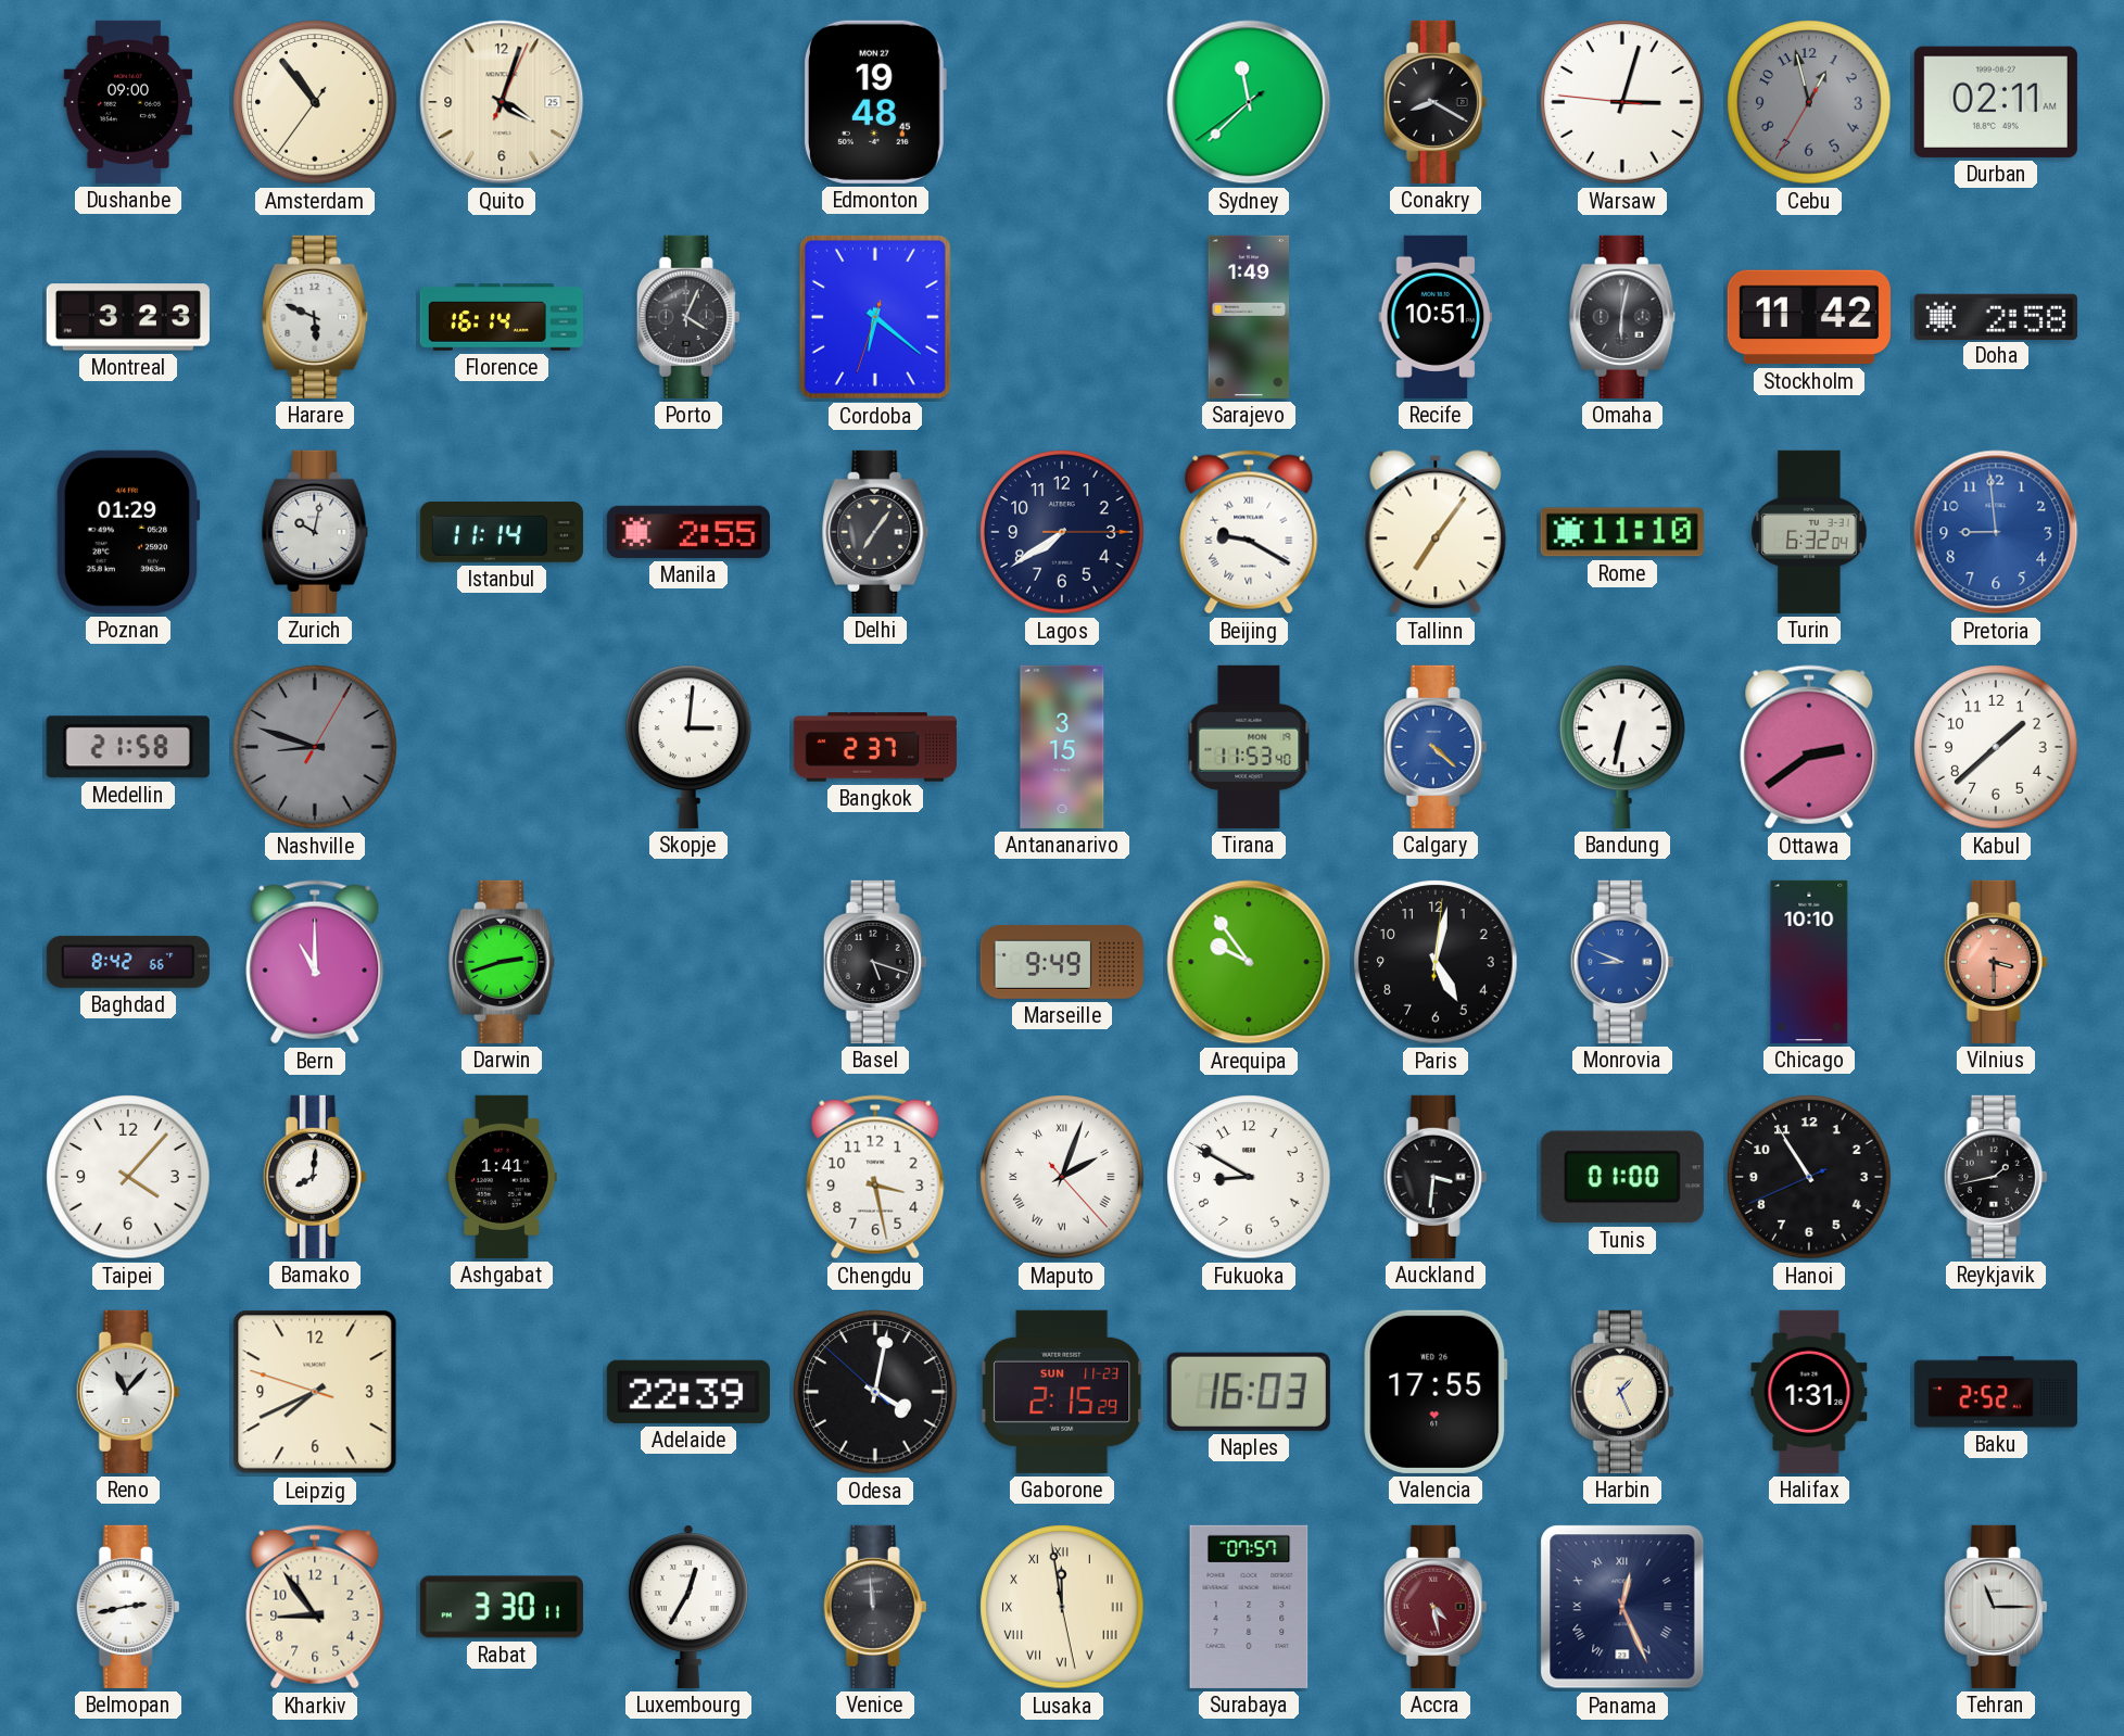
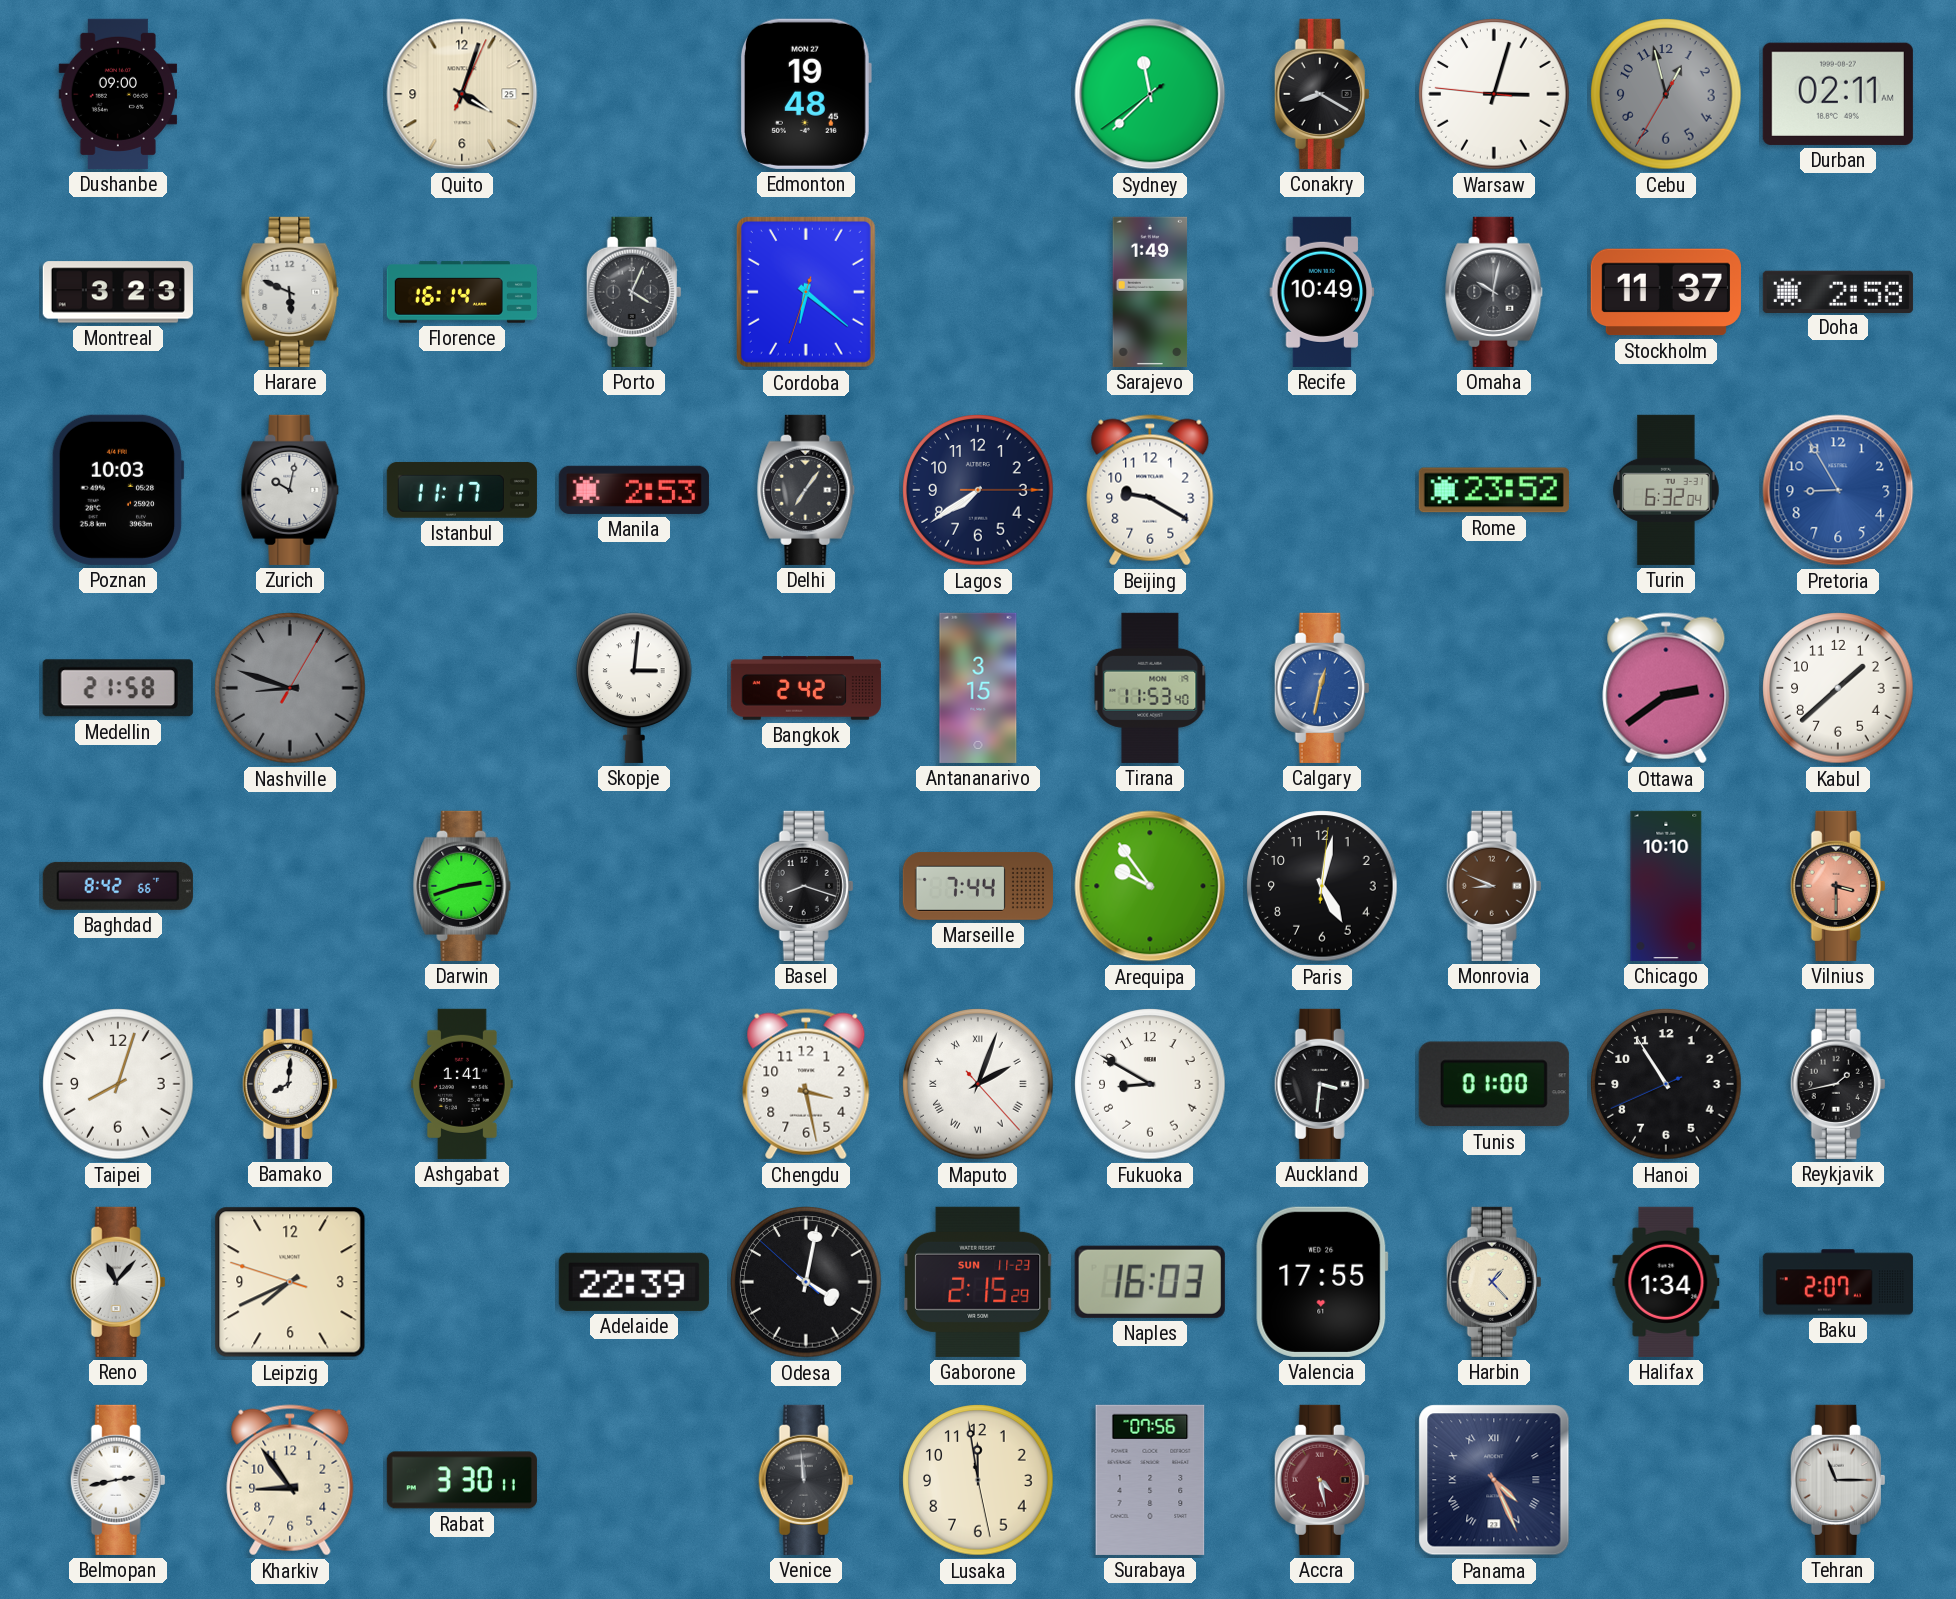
Amsterdam: 10:53 -> none (315, 102)
Recife: 10:51 -> 10:49 (1322, 292)
Omaha: 6:02 -> 10:02 (1494, 292)
Stockholm: 11:42 -> 11:37 (1666, 292)
Poznan: 01:29 -> 10:03 (118, 490)
Istanbul: 11:14 -> 11:17 (462, 490)
Manila: 2:55 -> 2:53 (634, 490)
Beijing numerals: Roman -> Arabic (1150, 490)
Tallinn: 7:06 -> none (1436, 532)
Rome: 11:10 -> 23:52 (1494, 490)
Pretoria: 8:59 -> 8:55 (1838, 490)
Bangkok: 2:37 -> 2:42 (806, 688)
Calgary: 4:22 -> 12:32 (1322, 688)
Bandung: 6:32 -> none (1622, 747)
Bern: 11:00 -> none (315, 962)
Basel: 5:18 -> 8:18 (806, 886)
Marseille: 9:49 -> 7:44 (978, 886)
Monrovia dial: blue -> brown (1494, 886)
Taipei: 4:07 -> 8:03 (118, 1084)
Harbin: 1:26 -> 1:23 (1494, 1282)
Halifax: 1:31 -> 1:34 (1666, 1282)
Baku: 2:52 -> 2:07 (1838, 1282)
Luxembourg: 12:35 -> none (688, 1607)
Lusaka numerals: Roman -> Arabic (978, 1480)
Surabaya: 07:57 -> 07:56 (1150, 1480)
Panama: 12:26 -> 4:26 (1494, 1480)
